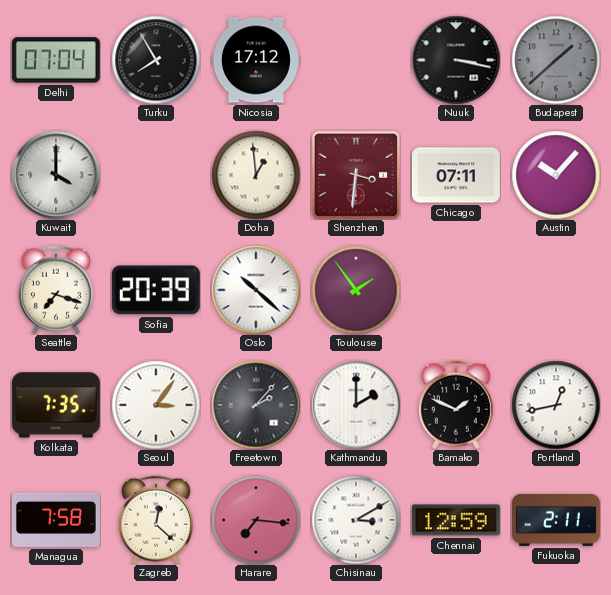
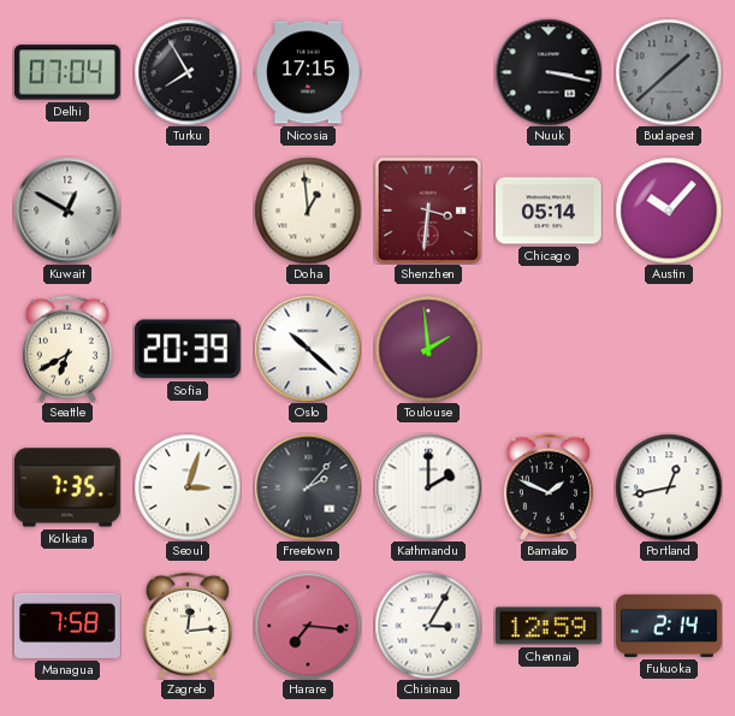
Nicosia: 17:12 -> 17:15 (308, 72)
Kuwait: 4:00 -> 12:50 (67, 211)
Chicago: 07:11 -> 05:14 (549, 211)
Seattle: 7:18 -> 6:40 (67, 349)
Toulouse: 1:54 -> 1:59 (428, 349)
Seoul: 3:06 -> 3:03 (188, 487)
Zagreb: 12:22 -> 12:14 (188, 626)
Chisinau: 3:10 -> 3:05 (428, 626)
Fukuoka: 2:11 -> 2:14 (669, 626)
